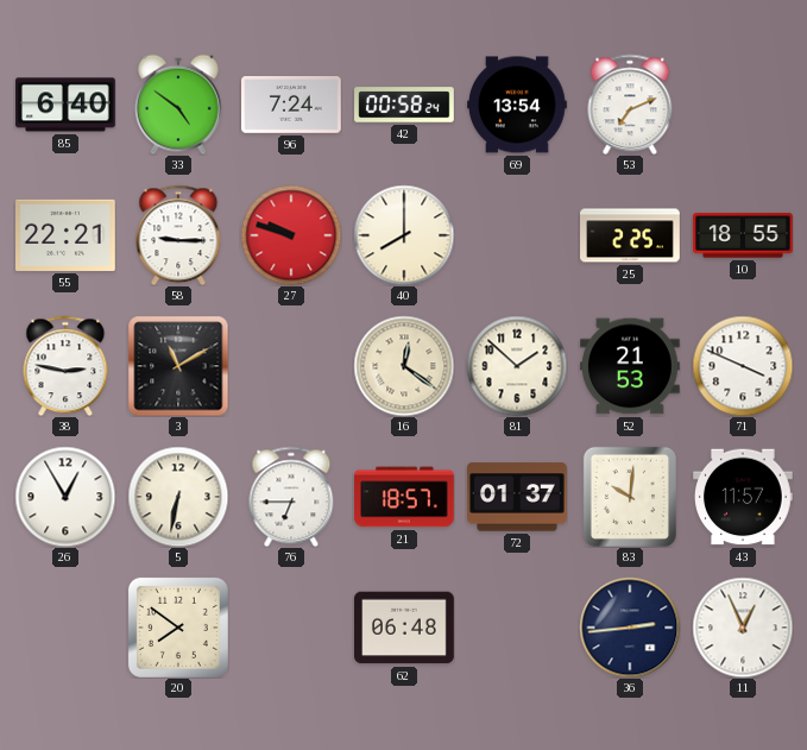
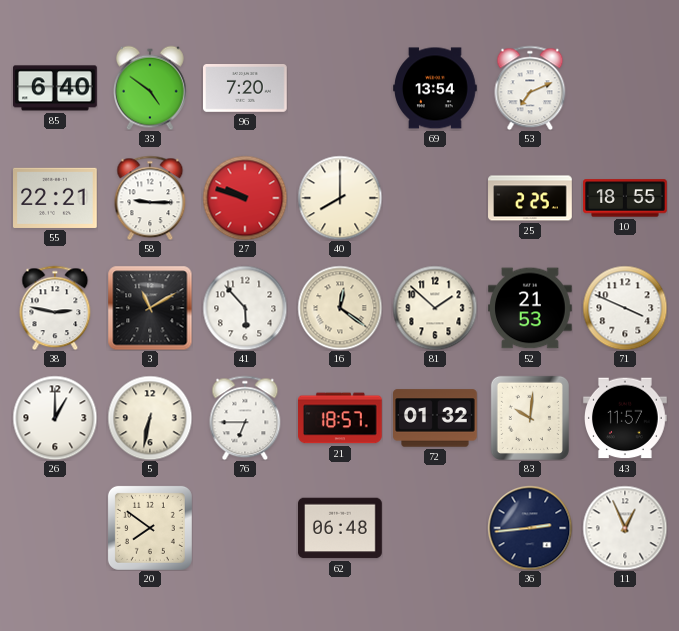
96: 7:24 -> 7:20 (246, 89)
42: 00:58 -> none (404, 105)
41: none -> 5:53 (245, 308)
26: 12:55 -> 1:00 (55, 418)
72: 01:37 -> 01:32 (436, 418)
